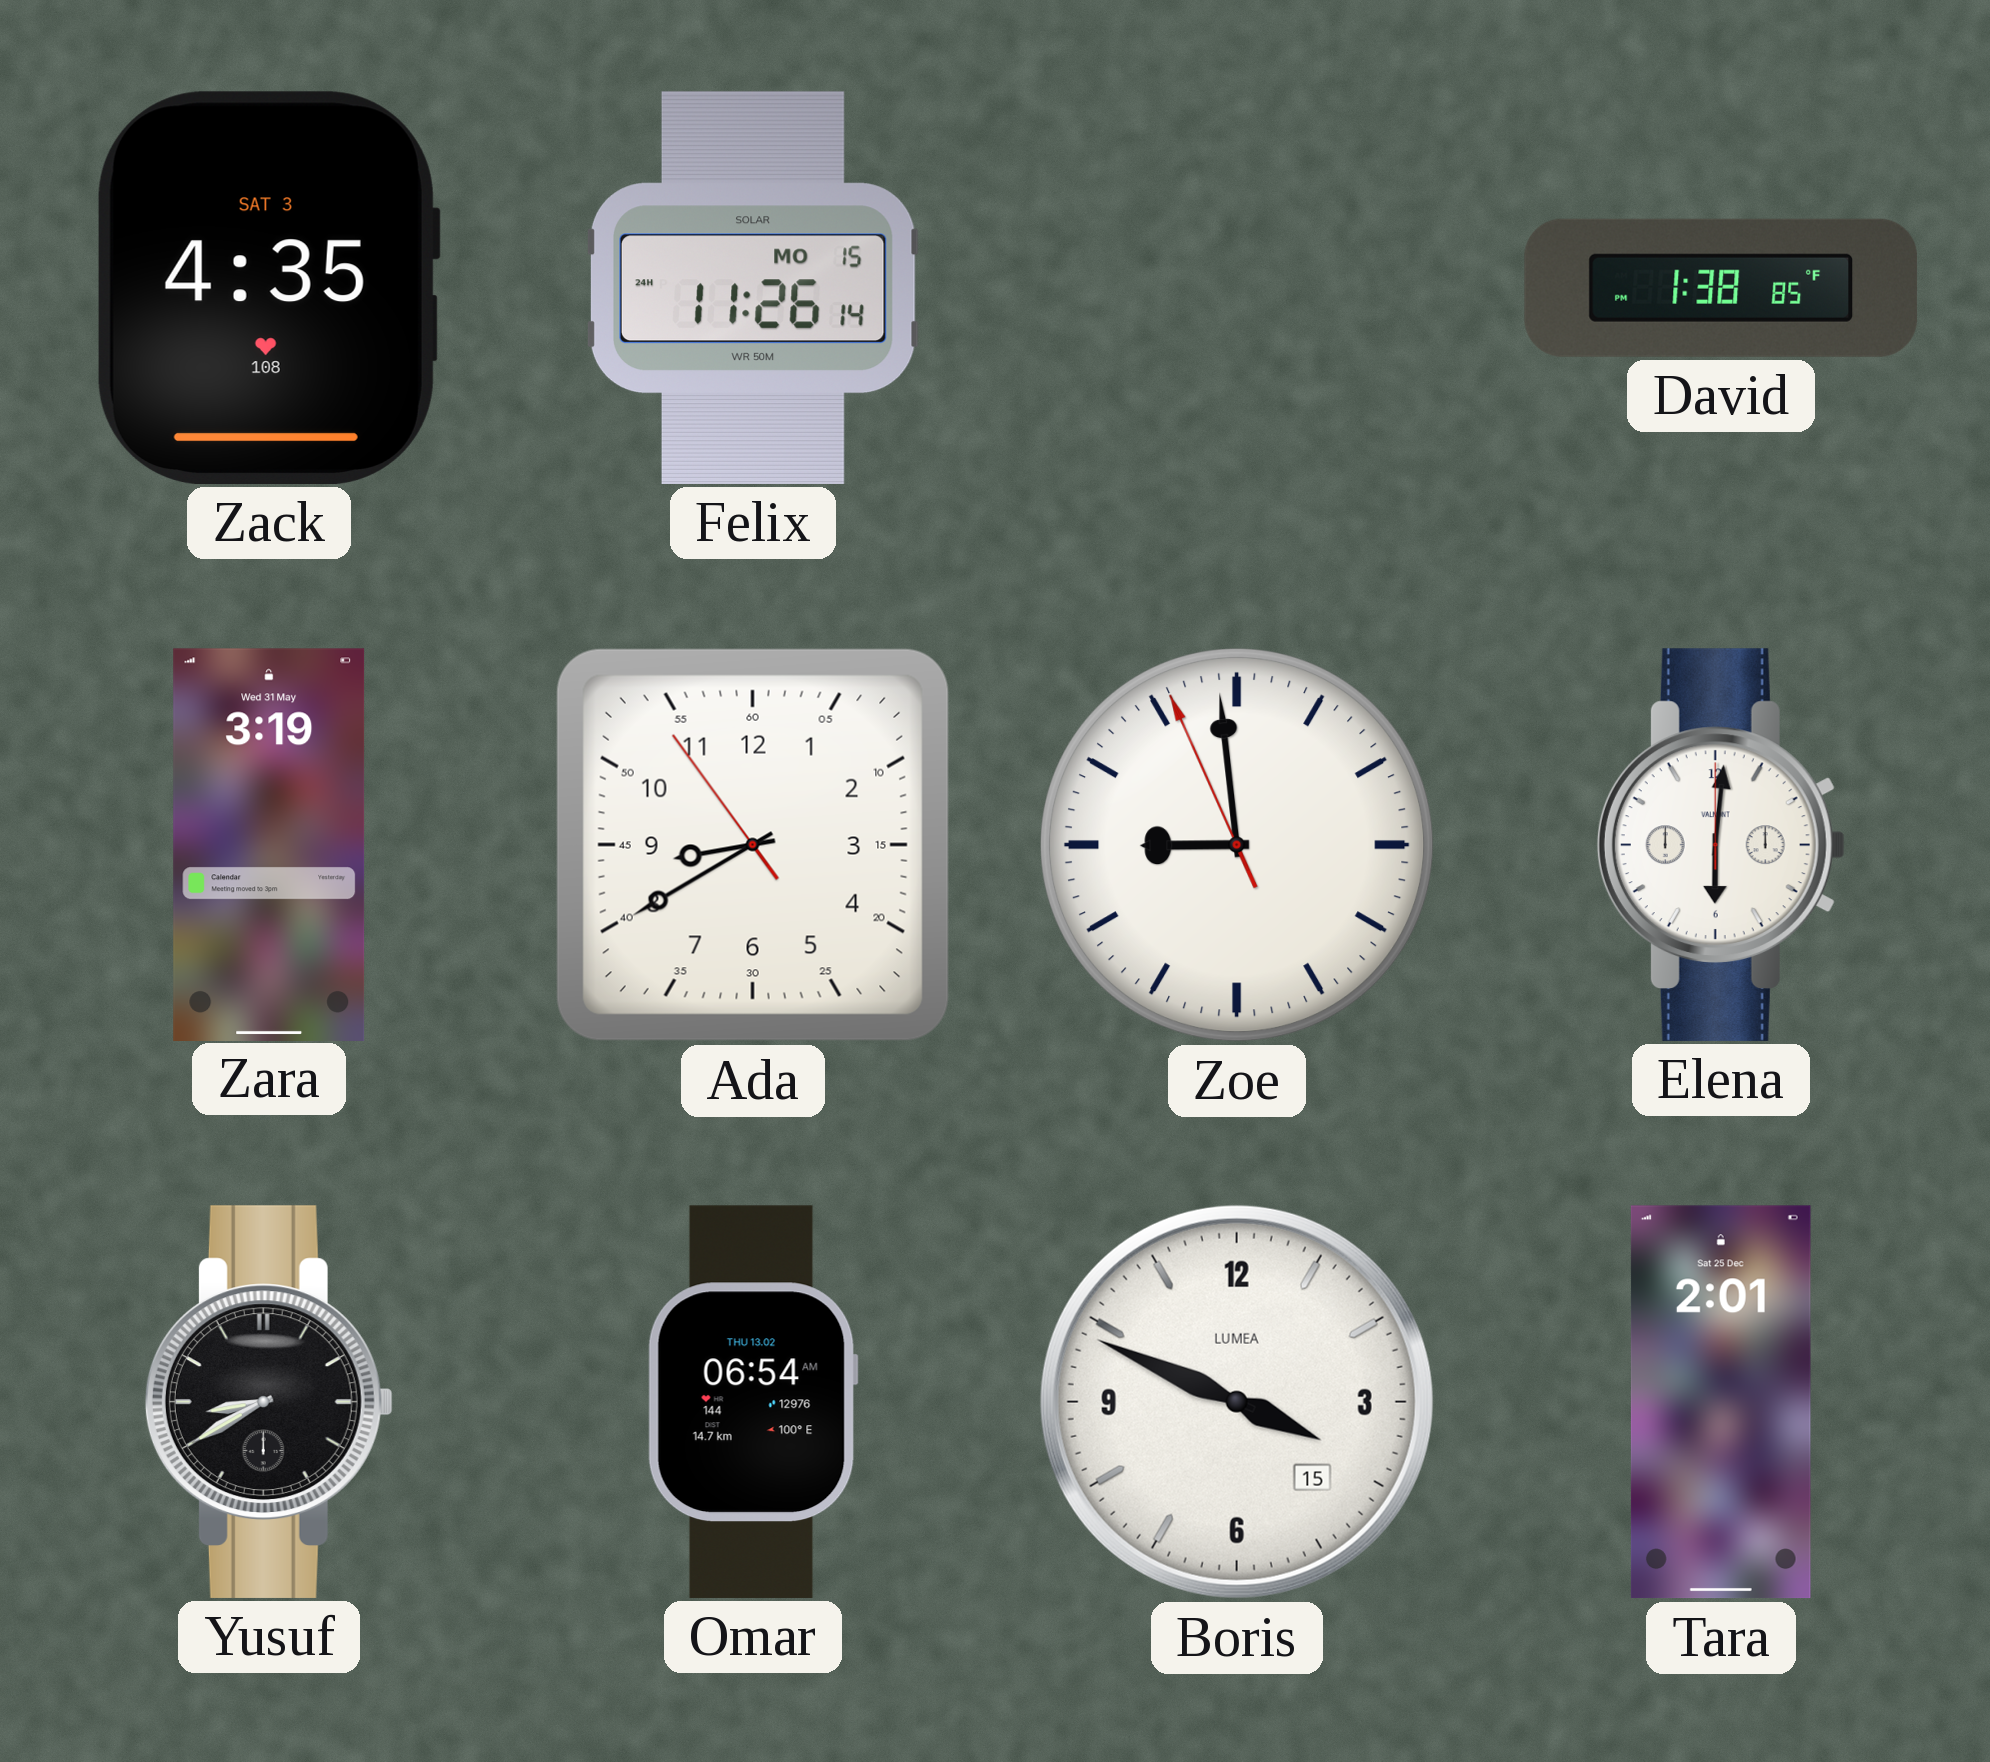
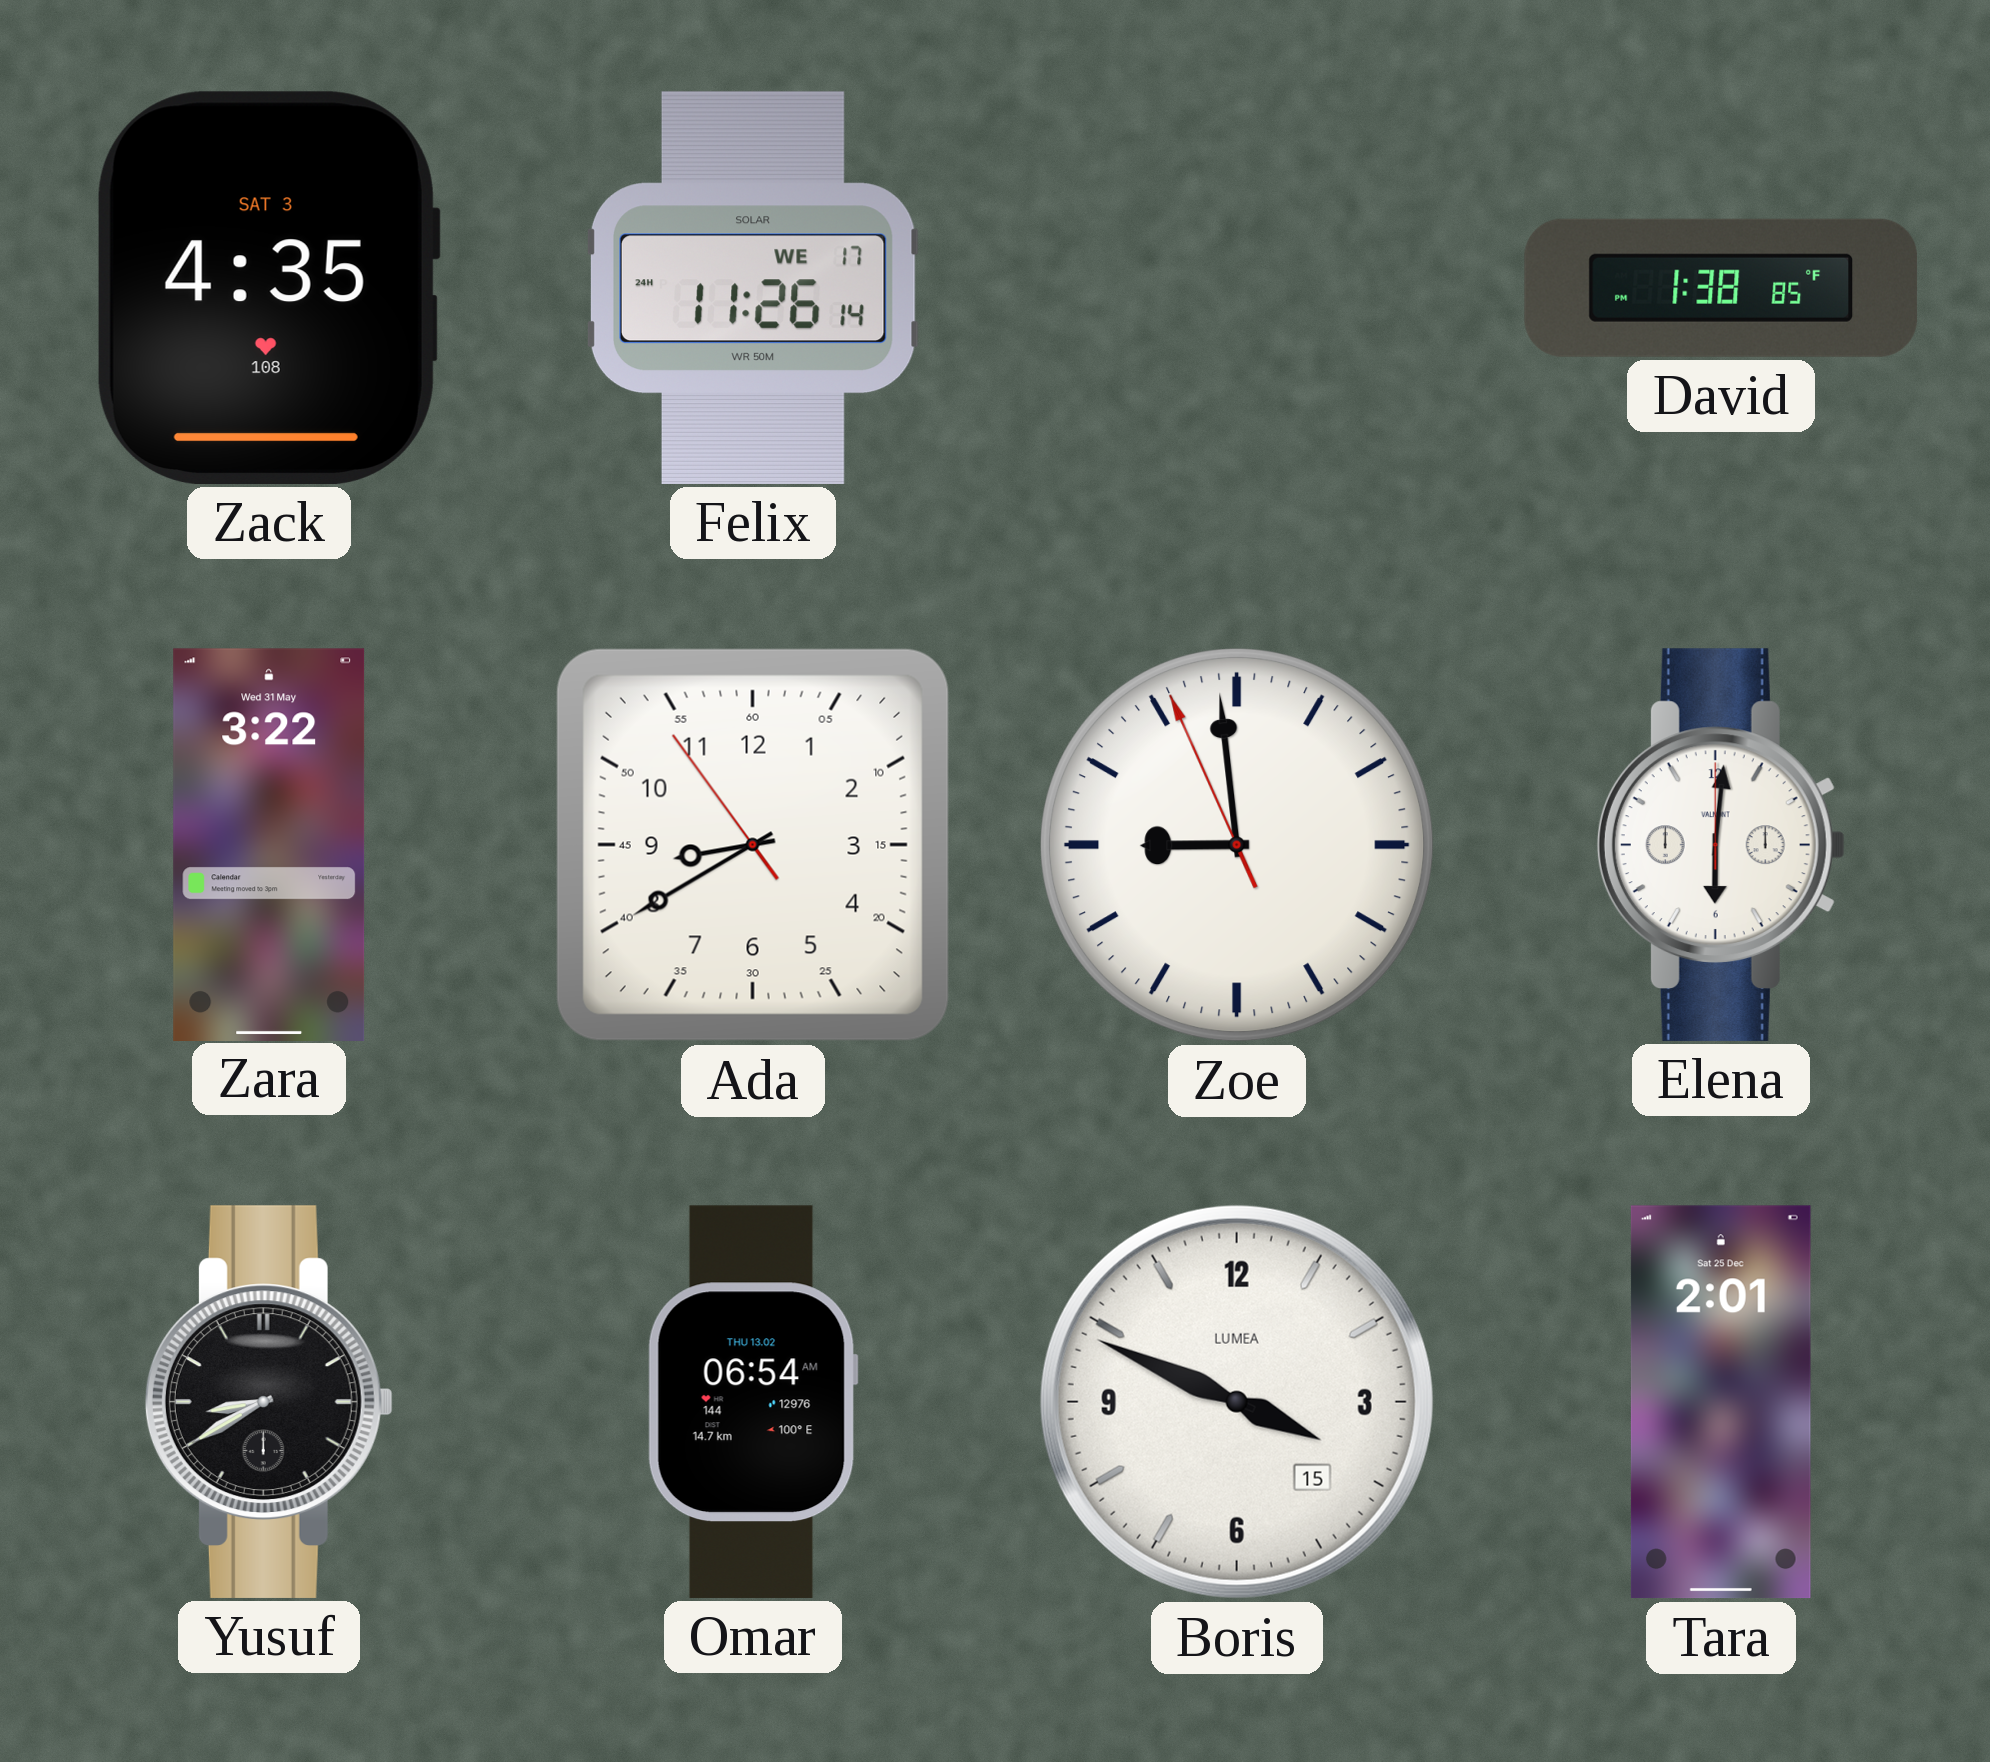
Felix date: MO 15 -> WE 17 (753, 288)
Zara: 3:19 -> 3:22 (269, 844)
